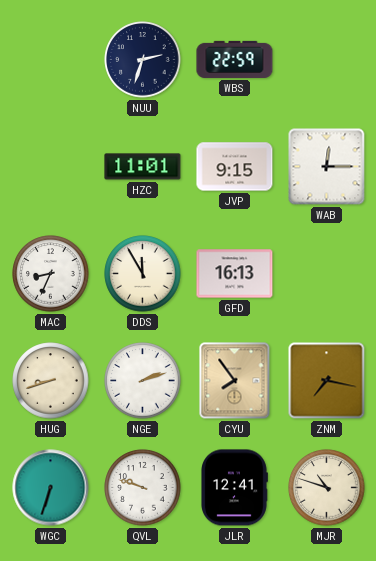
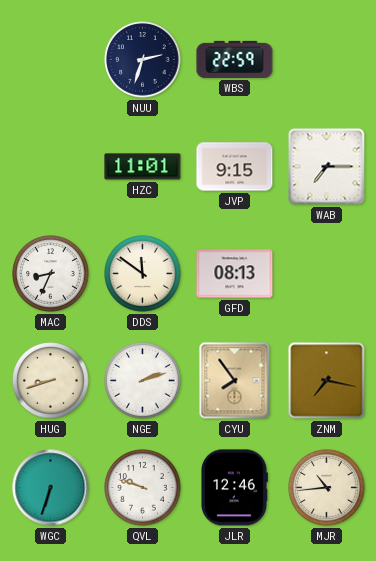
WAB: 12:15 -> 7:15 (327, 167)
DDS: 11:55 -> 11:51 (143, 274)
GFD: 16:13 -> 08:13 (235, 274)
JLR: 12:41 -> 12:46 (235, 488)
MJR: 10:48 -> 10:44 (327, 488)
